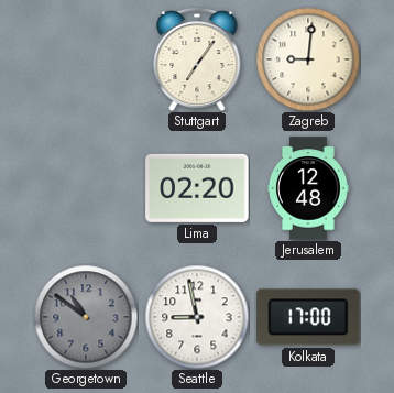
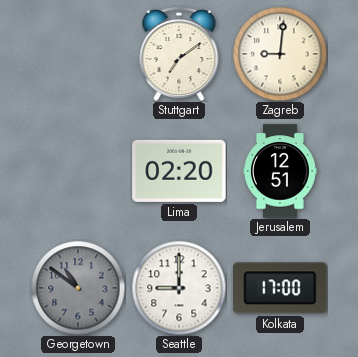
Stuttgart: 7:06 -> 7:09 (179, 55)
Jerusalem: 12:48 -> 12:51 (280, 171)
Seattle: 8:58 -> 9:00 (179, 288)
